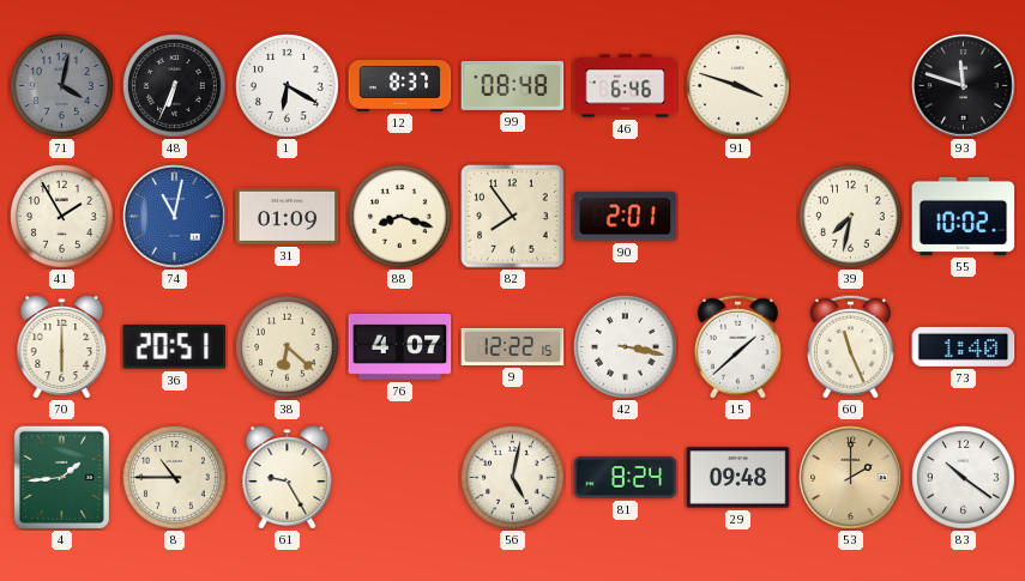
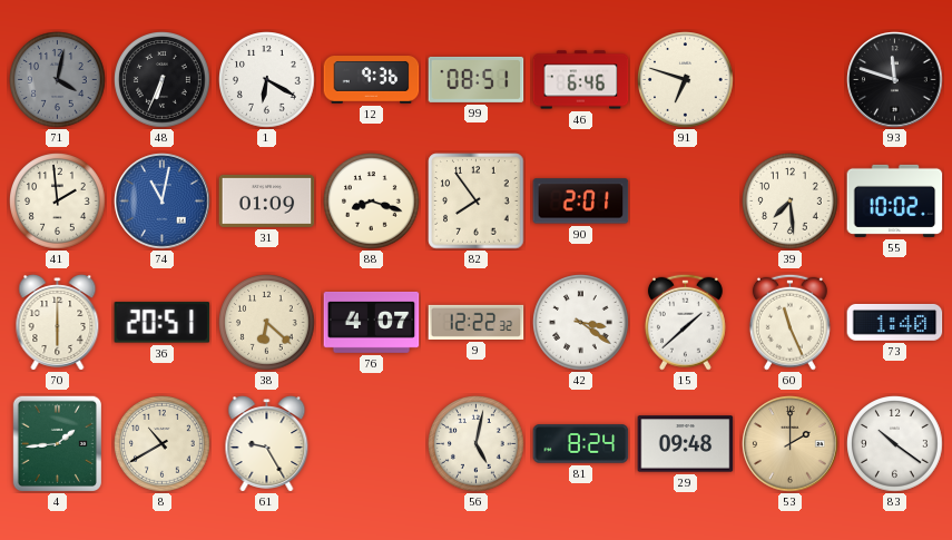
12: 8:37 -> 9:36 (372, 80)
99: 08:48 -> 08:51 (477, 79)
91: 3:48 -> 6:48 (686, 80)
41: 1:55 -> 1:59 (58, 202)
39: 7:32 -> 7:29 (791, 202)
9: 12:22:15 -> 12:22:32 (477, 322)
42: 3:17 -> 3:21 (581, 323)
8: 10:45 -> 10:40 (163, 444)
